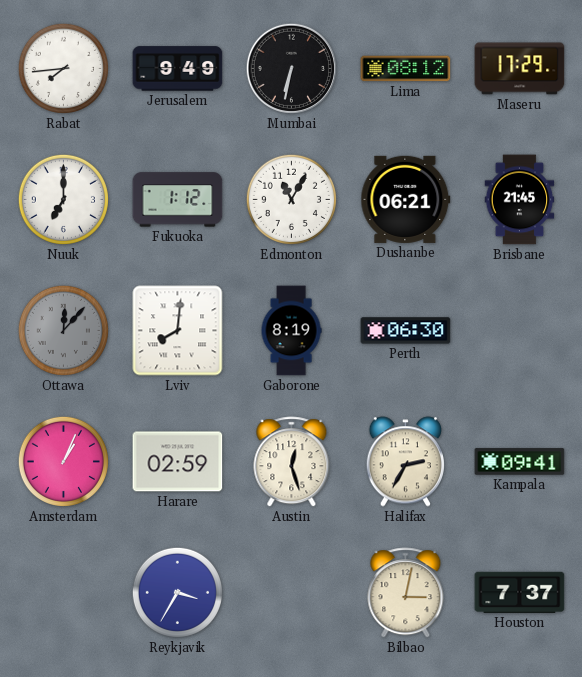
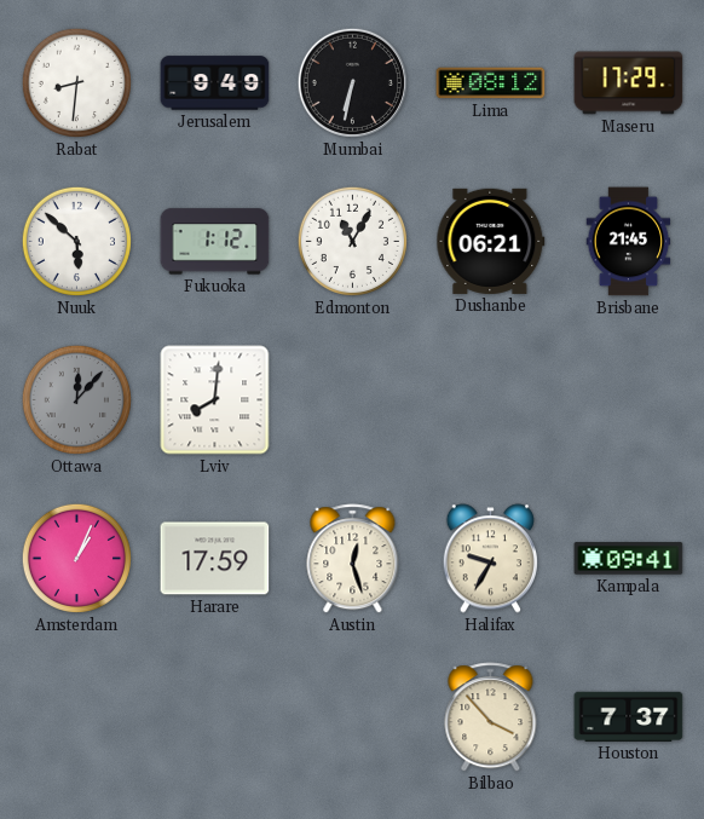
Rabat: 7:44 -> 8:31 (76, 82)
Nuuk: 7:00 -> 5:52 (76, 241)
Gaborone: 8:19 -> none (291, 331)
Perth: 06:30 -> none (406, 331)
Harare: 02:59 -> 17:59 (215, 559)
Halifax: 2:35 -> 9:35 (490, 559)
Reykjavik: 3:35 -> none (177, 592)
Bilbao: 3:02 -> 3:53 (491, 717)
